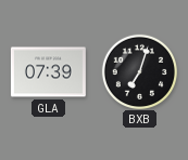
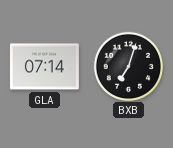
GLA: 07:39 -> 07:14 (44, 67)
